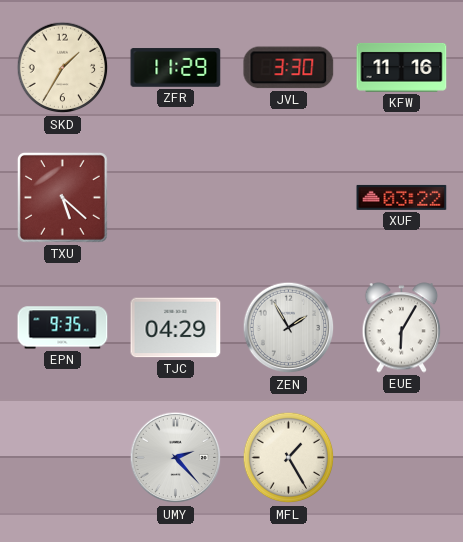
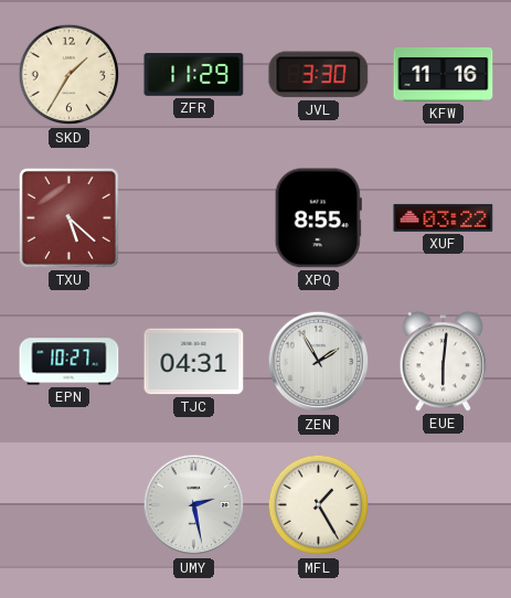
XPQ: none -> 8:55 (318, 218)
EPN: 9:35 -> 10:27 (70, 362)
TJC: 04:29 -> 04:31 (194, 362)
EUE: 6:05 -> 6:01 (444, 362)
UMY: 2:23 -> 2:28 (194, 505)
